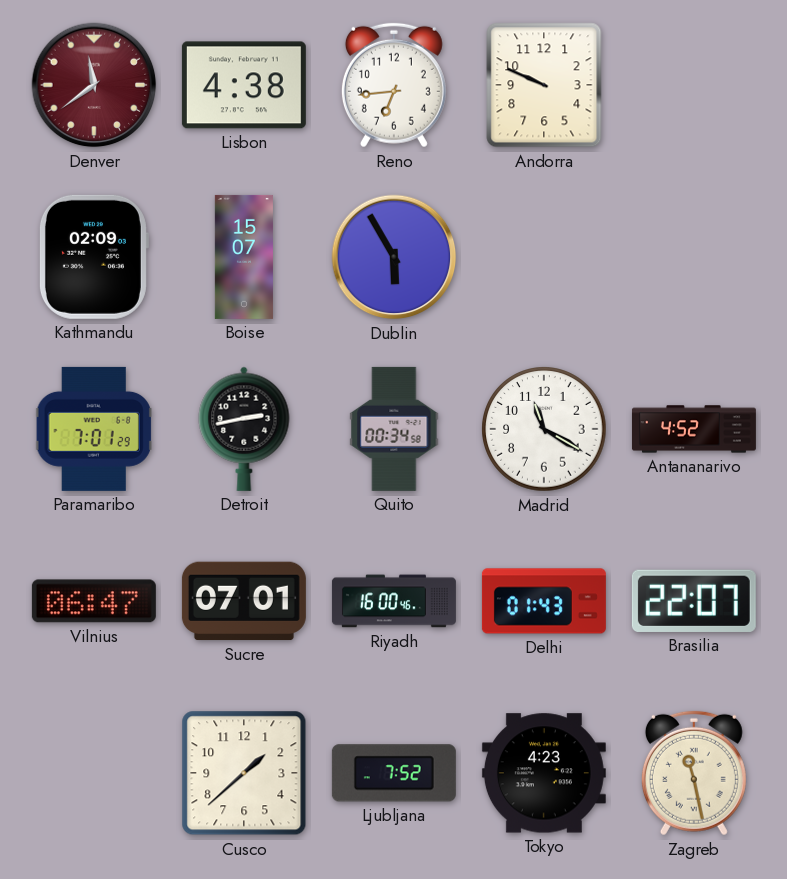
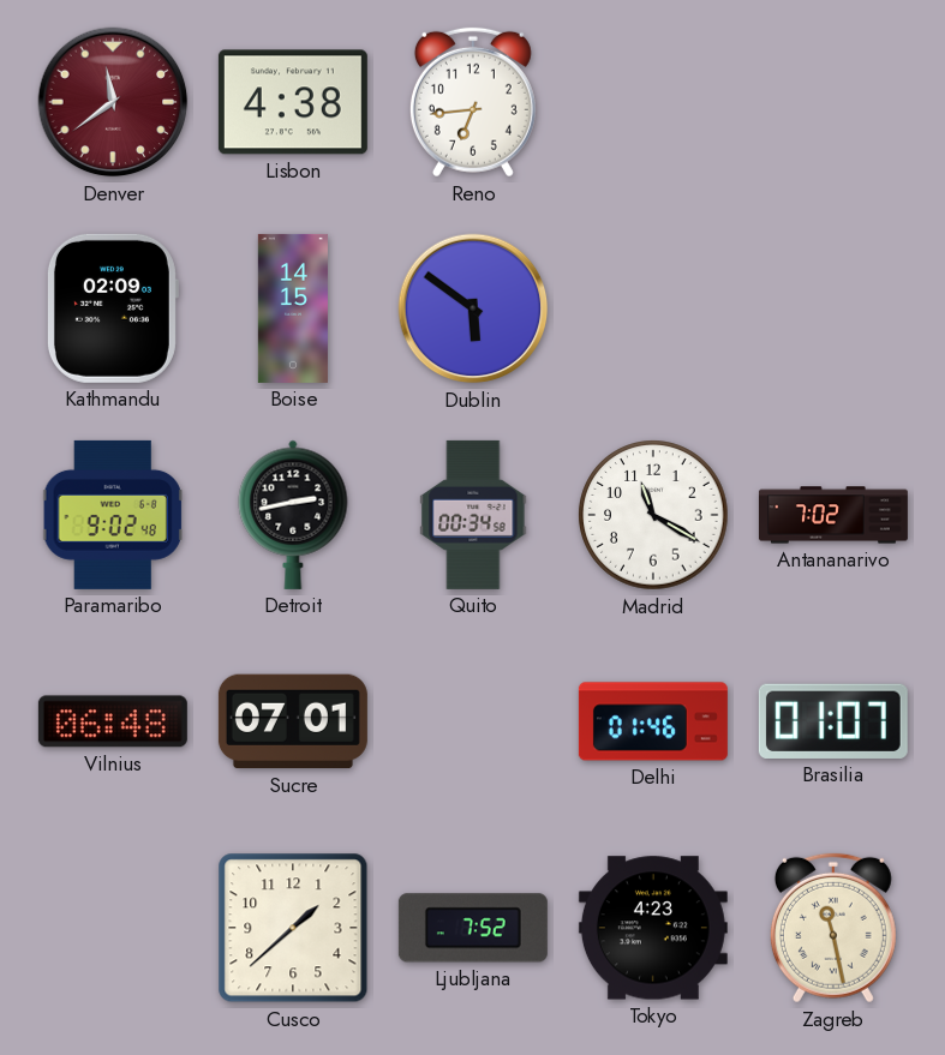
Andorra: 9:49 -> none (544, 85)
Boise: 15:07 -> 14:15 (293, 308)
Dublin: 5:55 -> 5:51 (473, 308)
Paramaribo: 7:01 -> 9:02 (113, 515)
Antananarivo: 4:52 -> 7:02 (833, 515)
Vilnius: 06:47 -> 06:48 (113, 721)
Riyadh: 16:00 -> none (394, 601)
Delhi: 01:43 -> 01:46 (653, 721)
Brasilia: 22:07 -> 01:07 (833, 721)
